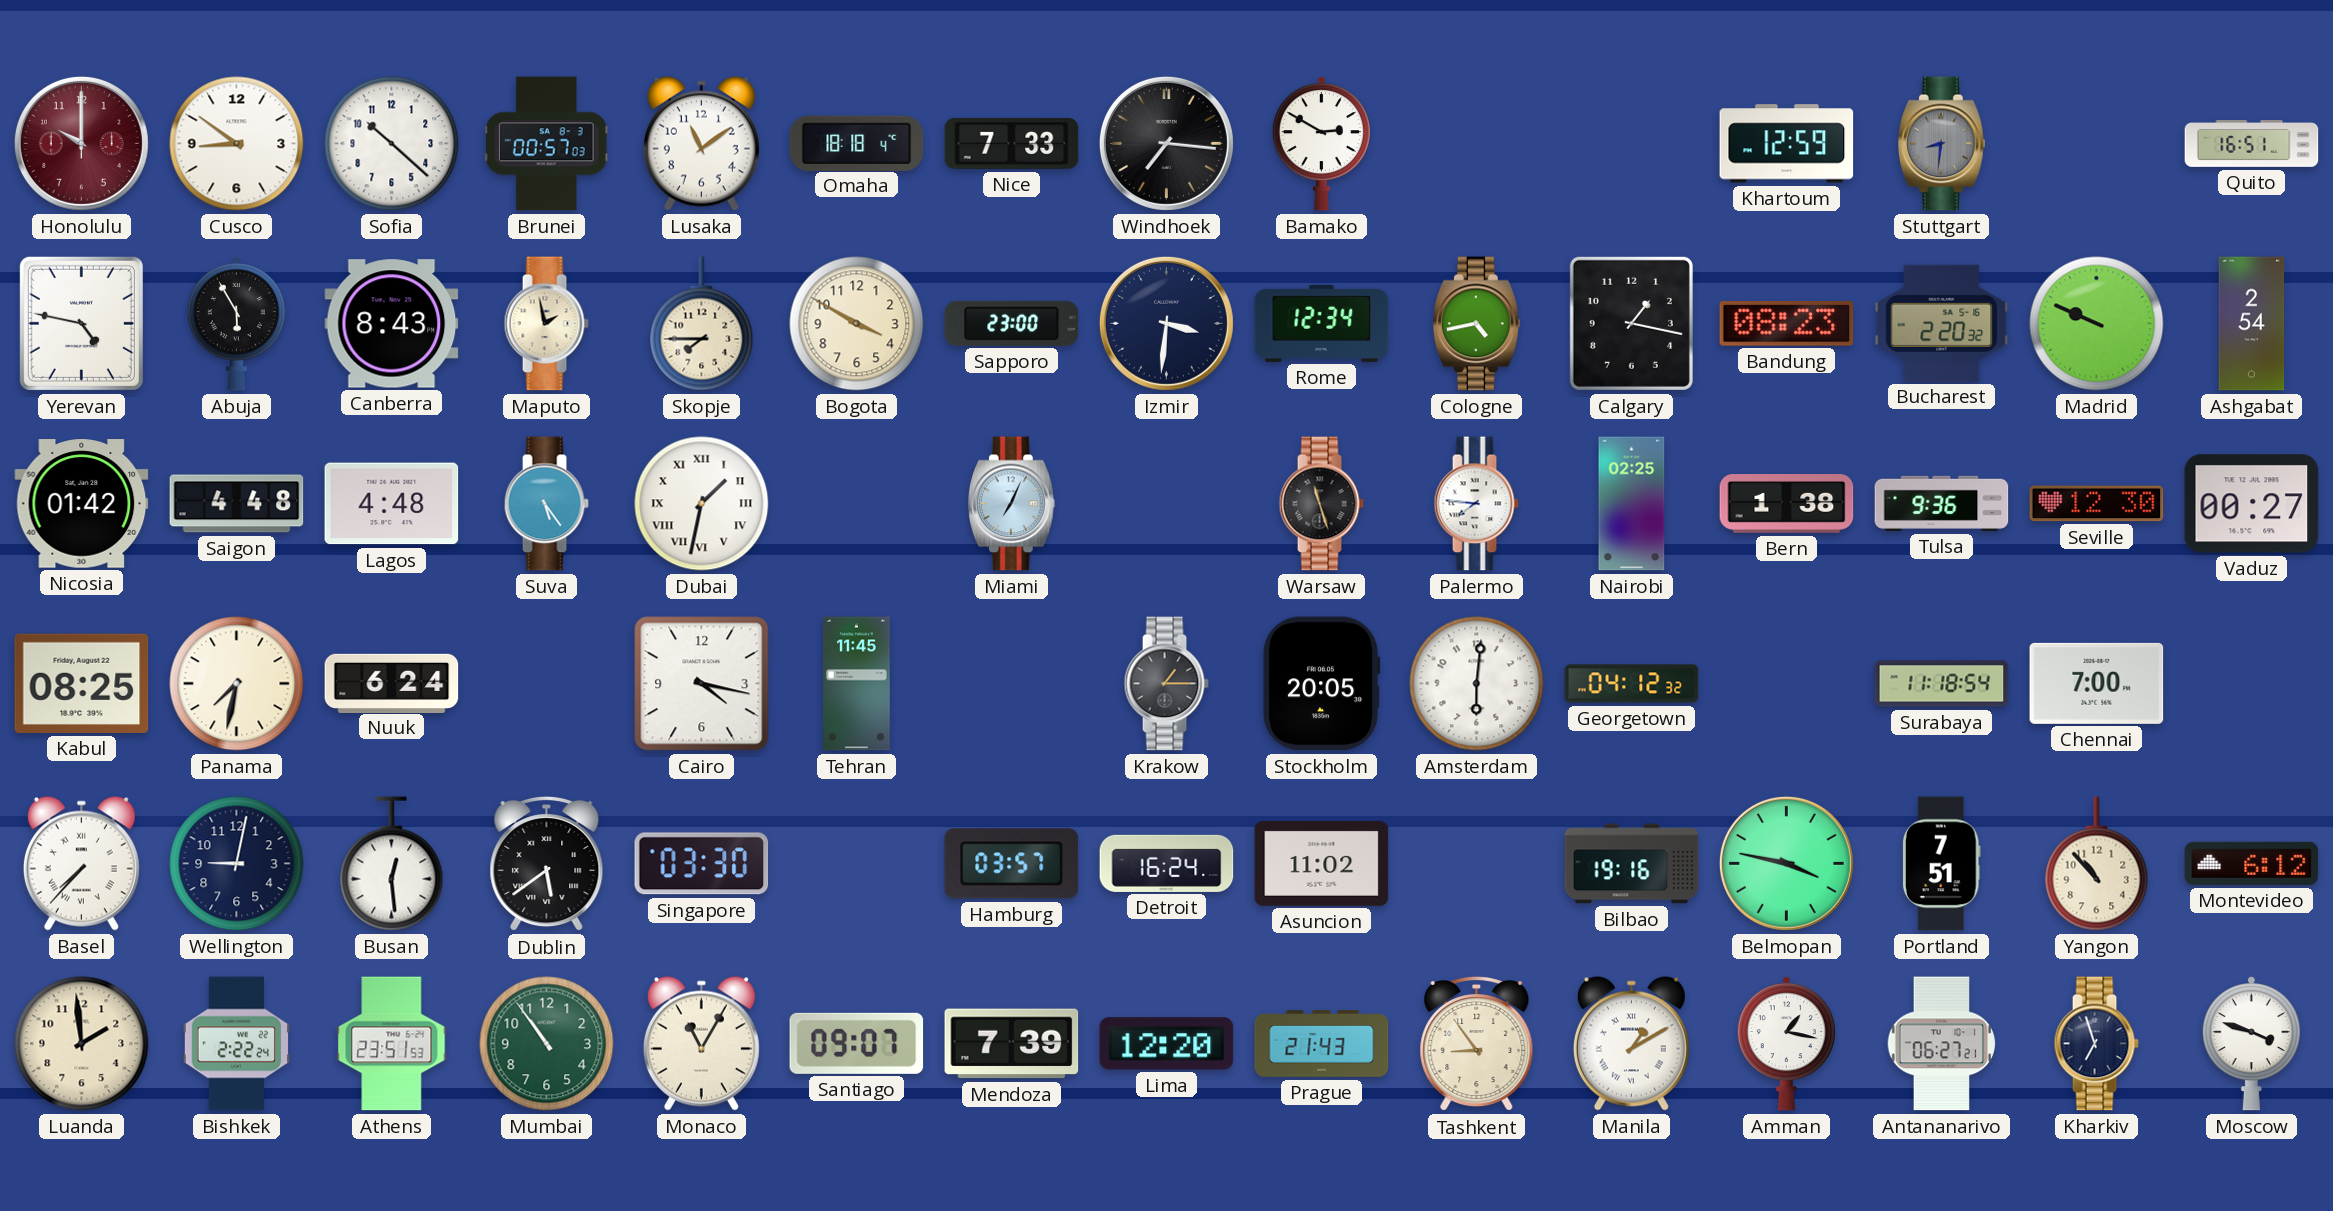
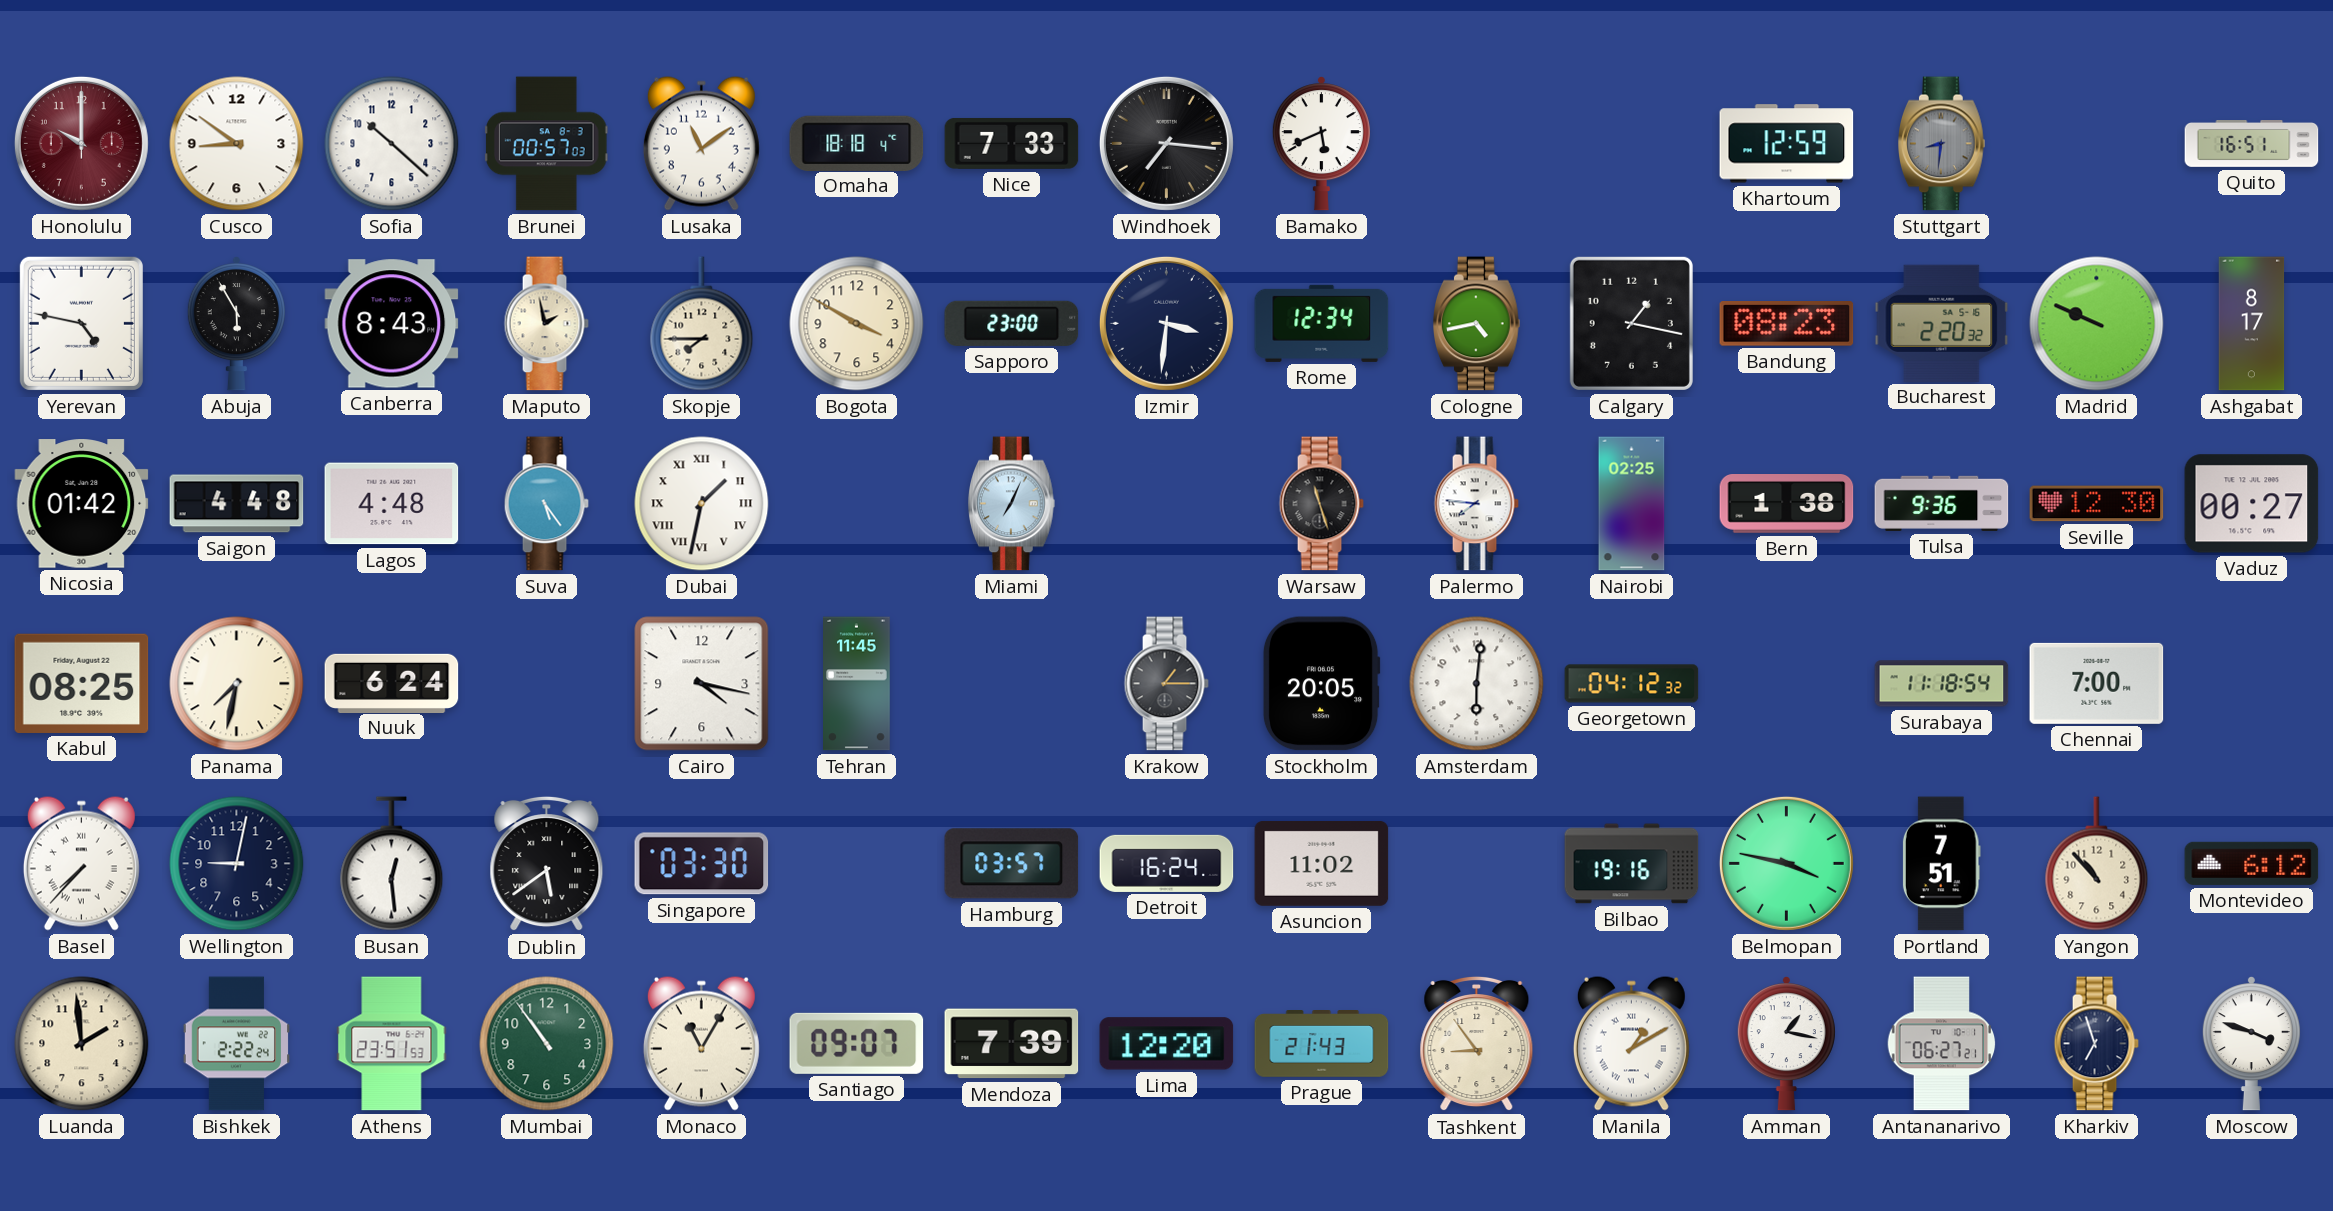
Bamako: 2:50 -> 5:41 (1321, 144)
Ashgabat: 2:54 -> 8:17 (2252, 324)
